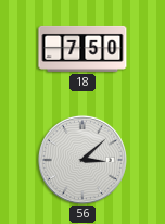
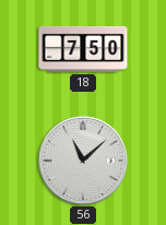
56: 3:08 -> 11:08 (83, 161)
